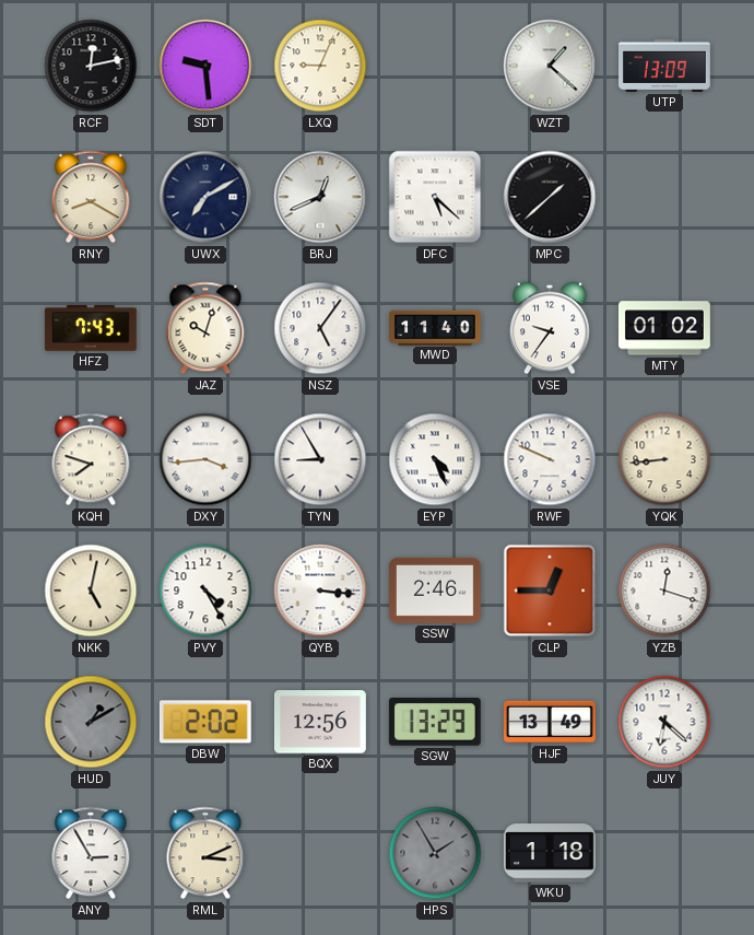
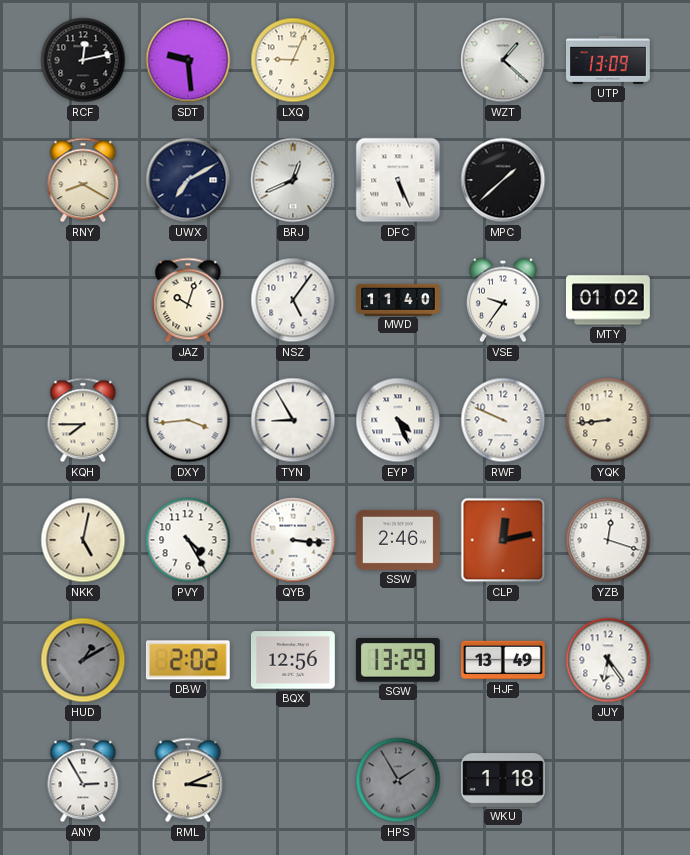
DFC: 5:22 -> 5:26 (398, 180)
HFZ: 7:43 -> none (91, 329)
KQH: 7:48 -> 7:45 (83, 420)
CLP: 12:45 -> 12:13 (503, 540)
JUY: 6:22 -> 6:24 (608, 660)
